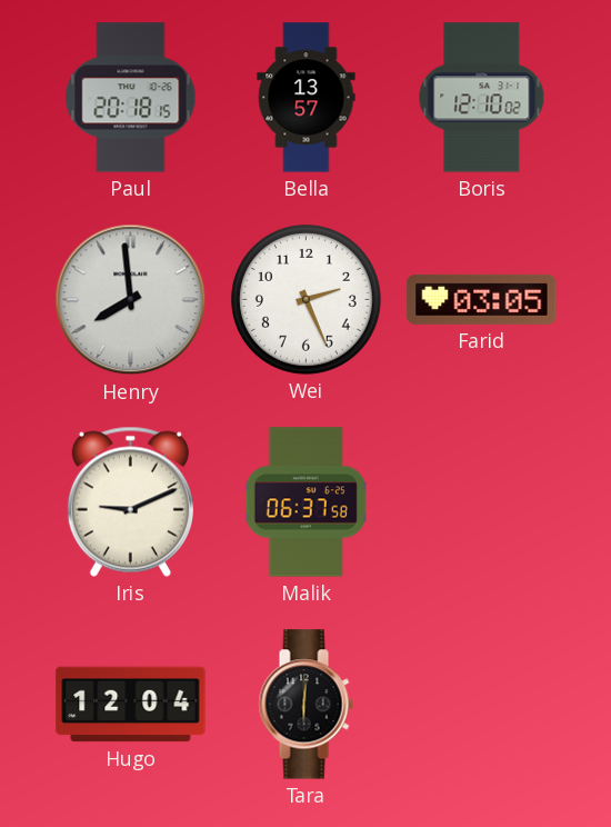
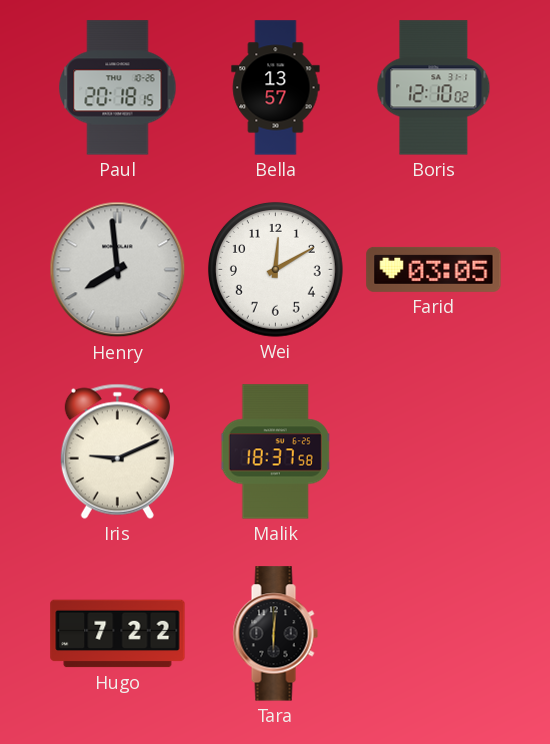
Wei: 2:26 -> 12:10 (275, 269)
Malik: 06:37 -> 18:37 (276, 452)
Hugo: 12:04 -> 7:22 (118, 634)
